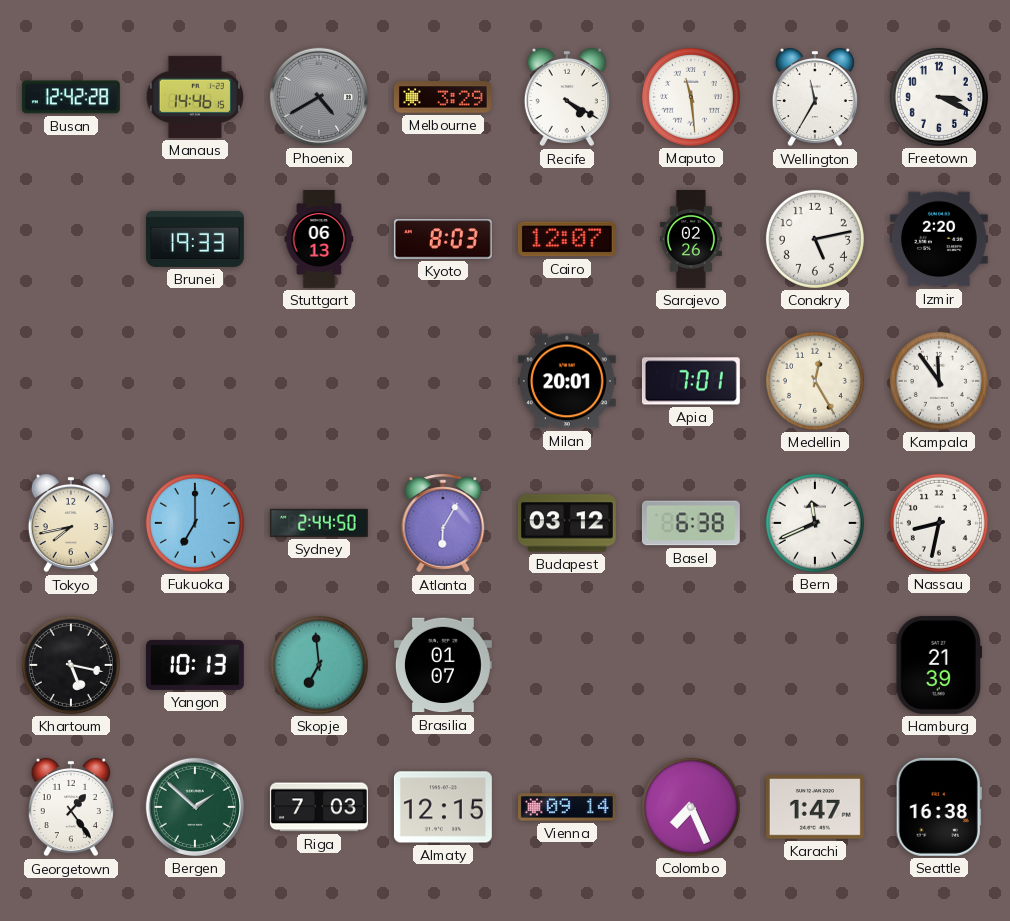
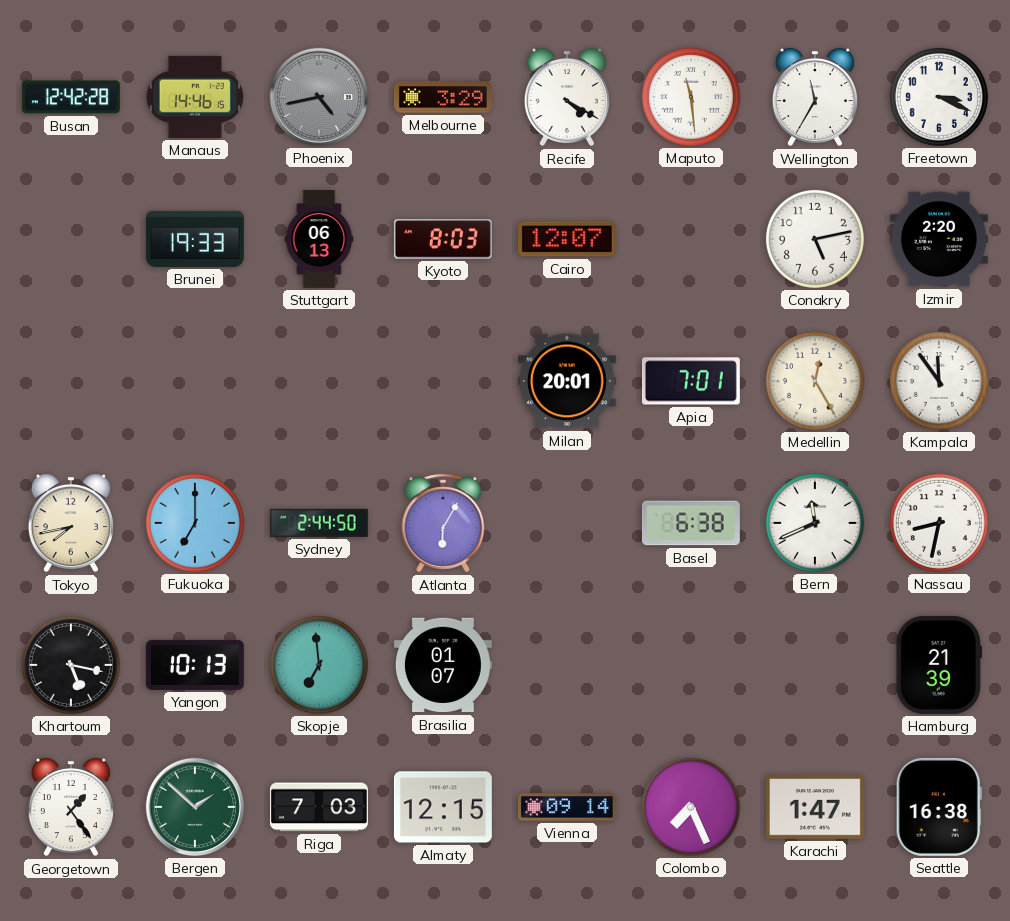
Phoenix: 4:40 -> 4:43 (319, 97)
Sarajevo: 02:26 -> none (691, 240)
Budapest: 03:12 -> none (567, 523)
